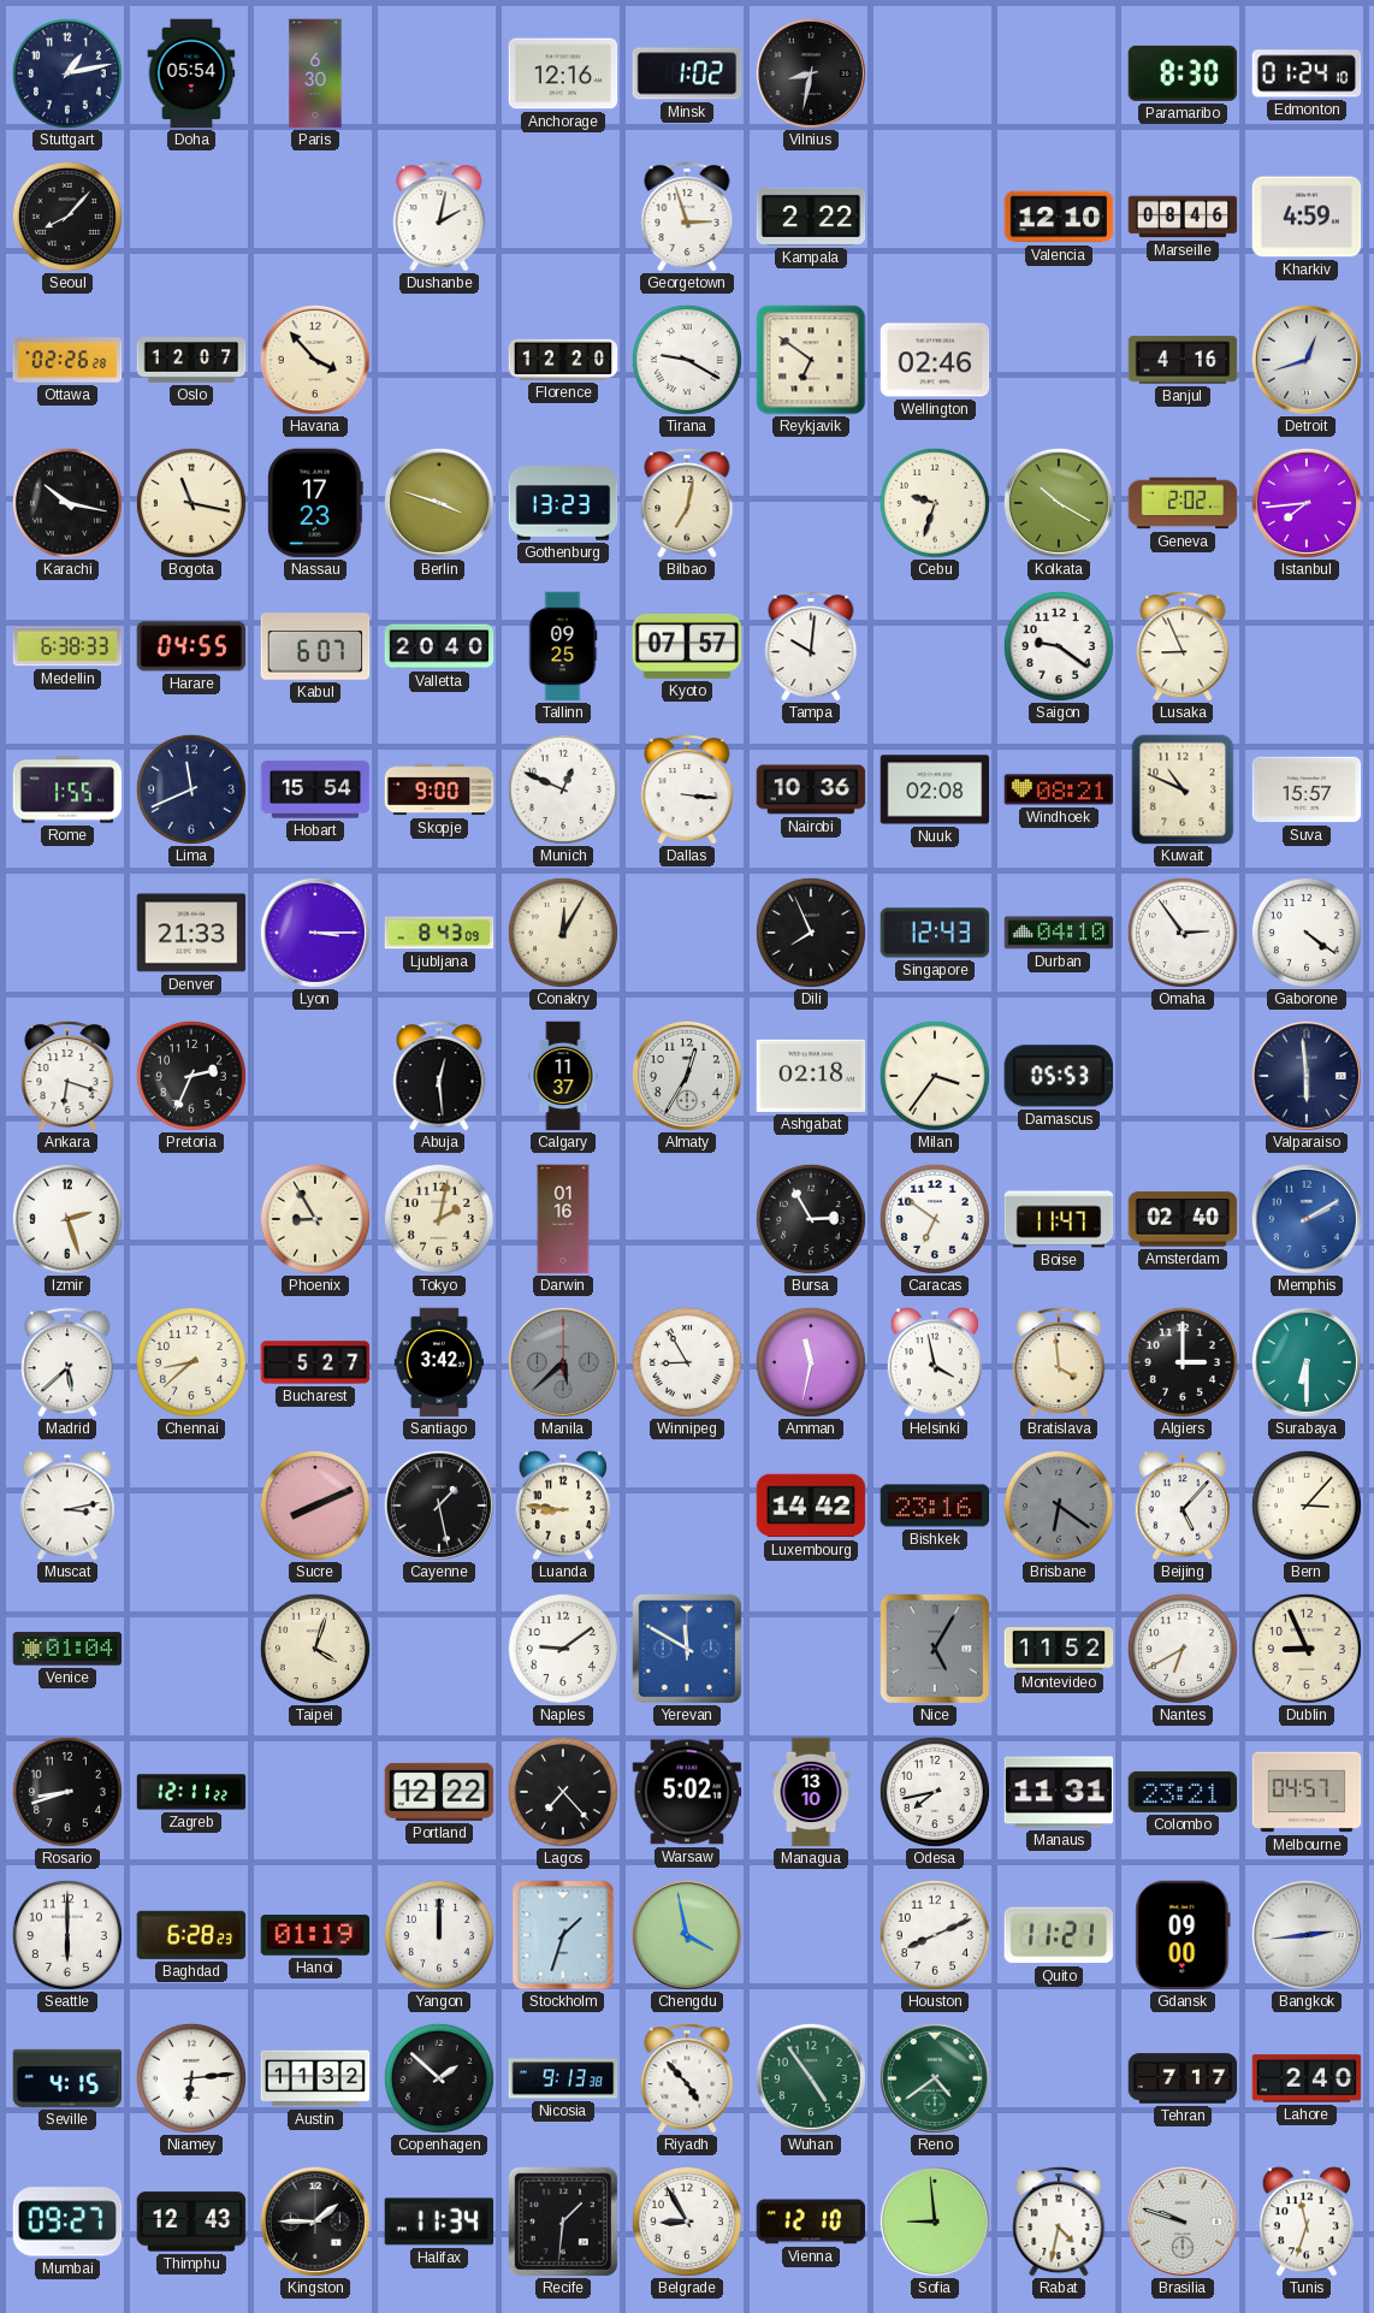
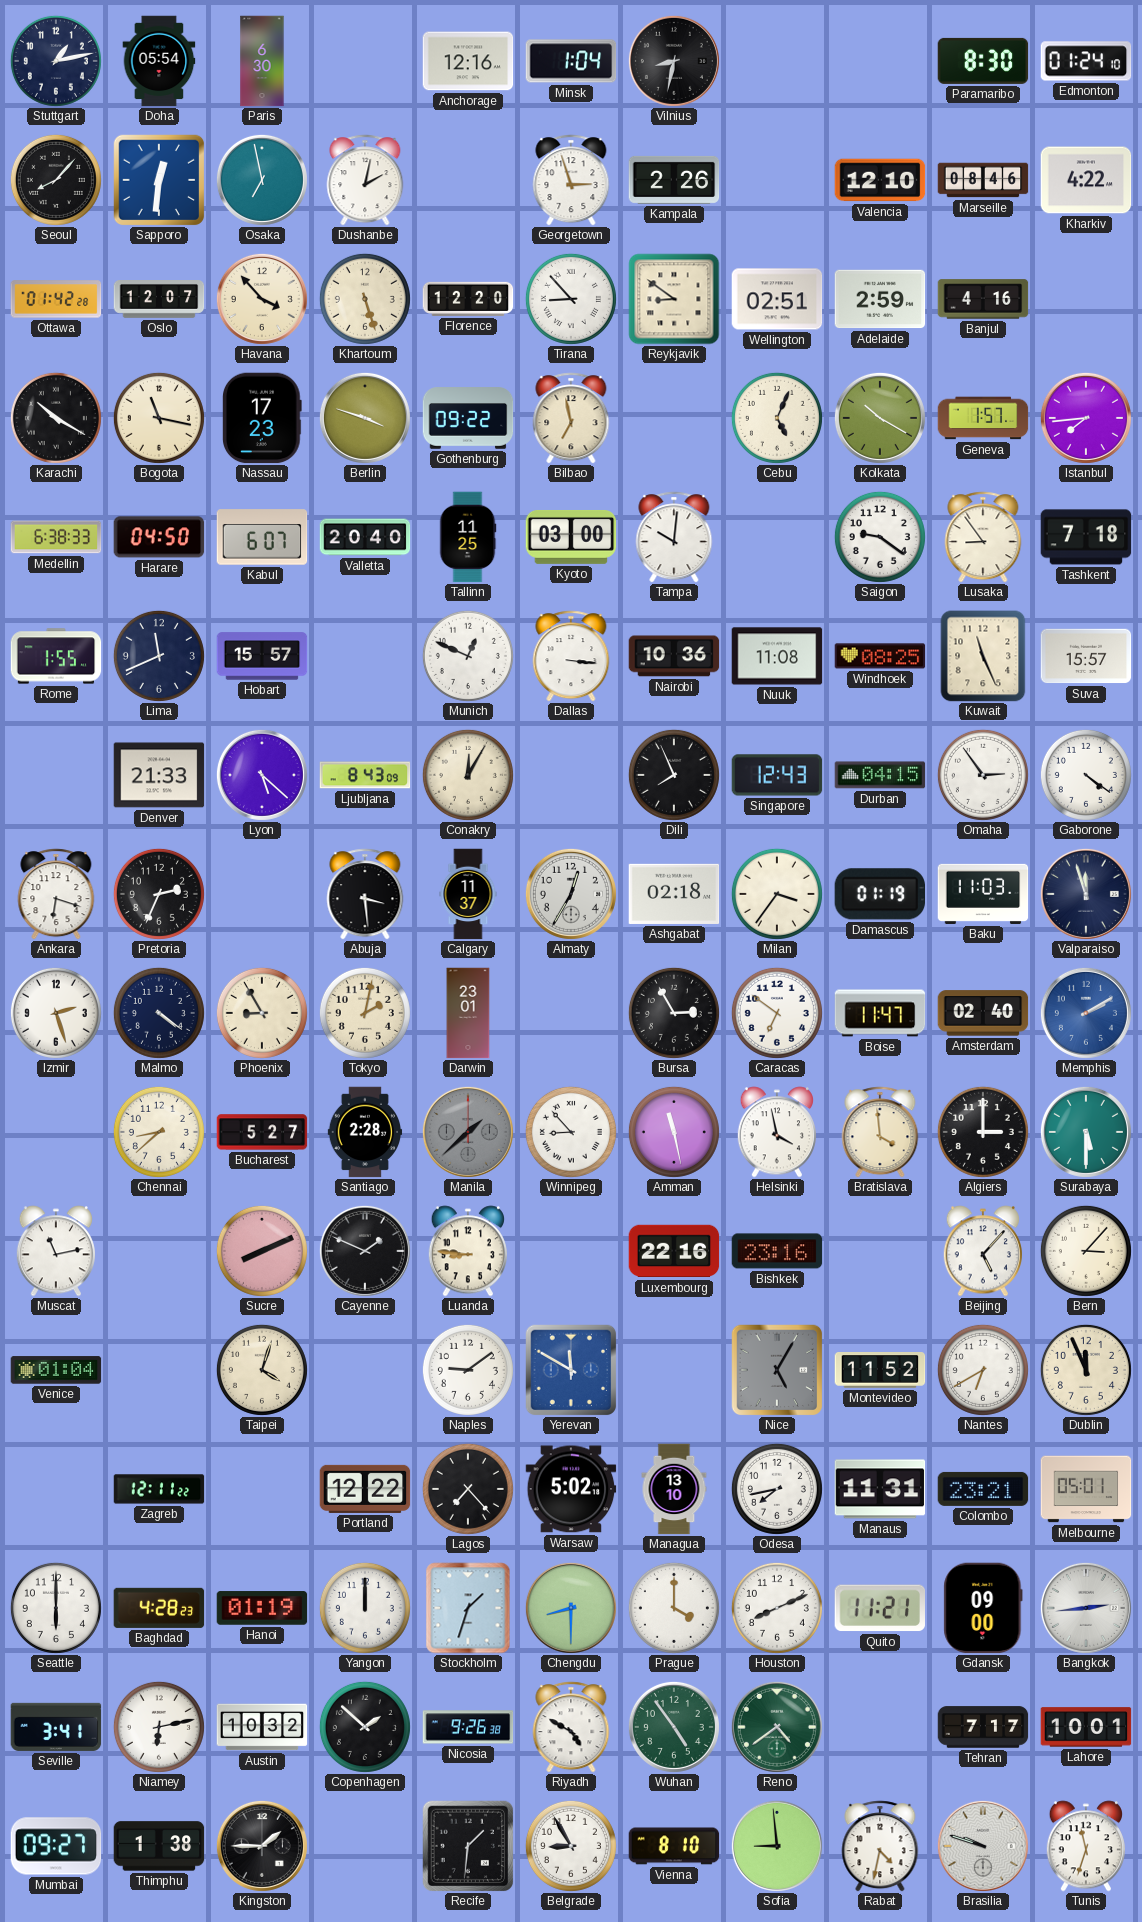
Minsk: 1:02 -> 1:04 (571, 61)
Sapporo: none -> 12:31 (159, 180)
Osaka: none -> 6:58 (262, 180)
Kampala: 2:22 -> 2:26 (674, 180)
Kharkiv: 4:59 -> 4:22 (1086, 180)
Ottawa: 02:26 -> 01:42 (56, 299)
Khartoum: none -> 5:27 (365, 299)
Tirana: 9:20 -> 8:53 (571, 299)
Reykjavik: 6:51 -> 8:51 (674, 299)
Wellington: 02:46 -> 02:51 (777, 299)
Adelaide: none -> 2:59 (880, 299)
Detroit: 12:42 -> none (1307, 360)
Karachi: 10:17 -> 10:20 (56, 418)
Gothenburg: 13:23 -> 09:22 (468, 418)
Bilbao: 7:02 -> 6:58 (571, 418)
Cebu: 9:33 -> 5:04 (777, 418)
Geneva: 2:02 -> 1:57 (983, 418)
Harare: 04:55 -> 04:50 (159, 537)
Tallinn: 09:25 -> 11:25 (468, 537)
Kyoto: 07:57 -> 03:00 (571, 537)
Lusaka: 8:56 -> 8:54 (983, 537)
Tashkent: none -> 7:18 (1086, 537)
Hobart: 15:54 -> 15:57 (262, 656)
Skopje: 9:00 -> none (439, 789)
Nuuk: 02:08 -> 11:08 (777, 656)
Windhoek: 08:21 -> 08:25 (880, 656)
Kuwait: 10:49 -> 11:26 (983, 656)
Lyon: 3:15 -> 5:22 (262, 775)
Durban: 04:10 -> 04:15 (880, 775)
Abuja: 12:29 -> 3:29 (365, 894)
Damascus: 05:53 -> 01:19 (879, 894)
Baku: none -> 11:03 (983, 894)
Valparaiso: 5:59 -> 11:57 (1086, 894)
Malmo: none -> 4:21 (159, 1013)
Darwin: 01:16 -> 23:01 (468, 1013)
Madrid: 5:38 -> none (67, 1362)
Santiago: 3:42 -> 2:28 (365, 1132)
Manila: 5:38 -> 1:38 (468, 1132)
Winnipeg: 8:55 -> 8:53 (571, 1132)
Amman: 11:32 -> 11:28 (674, 1132)
Surabaya: 6:30 -> 5:30 (1086, 1132)
Muscat: 3:13 -> 11:13 (55, 1251)
Cayenne: 1:28 -> 1:49 (365, 1251)
Luxembourg: 14:42 -> 22:16 (674, 1251)
Brisbane: 6:21 -> none (1059, 1505)
Dublin: 8:56 -> 11:56 (1086, 1370)
Rosario: 8:42 -> none (67, 1792)
Melbourne: 04:57 -> 05:01 (1086, 1489)
Baghdad: 6:28 -> 4:28 (159, 1608)
Chengdu: 3:58 -> 8:30 (571, 1608)
Prague: none -> 4:00 (674, 1608)
Seville: 4:15 -> 3:41 (56, 1727)
Niamey: 6:14 -> 6:13 (159, 1727)
Austin: 11:32 -> 10:32 (262, 1727)
Nicosia: 9:13 -> 9:26 (468, 1727)
Riyadh: 4:53 -> 4:50 (571, 1727)
Lahore: 2:40 -> 10:01 (1086, 1727)
Thimphu: 12:43 -> 1:38 (159, 1846)
Halifax: 11:34 -> none (439, 2222)
Vienna: 12:10 -> 8:10 (674, 1846)
